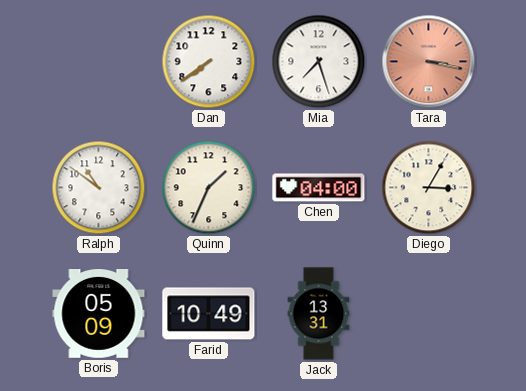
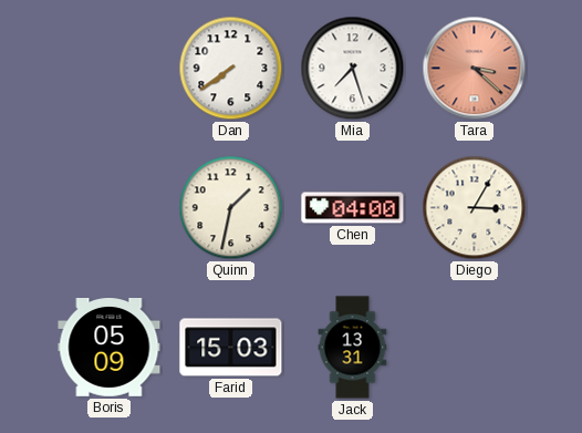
Tara: 3:17 -> 3:22 (475, 69)
Ralph: 10:51 -> none (99, 188)
Quinn: 1:34 -> 1:32 (231, 208)
Farid: 10:49 -> 15:03 (231, 348)
